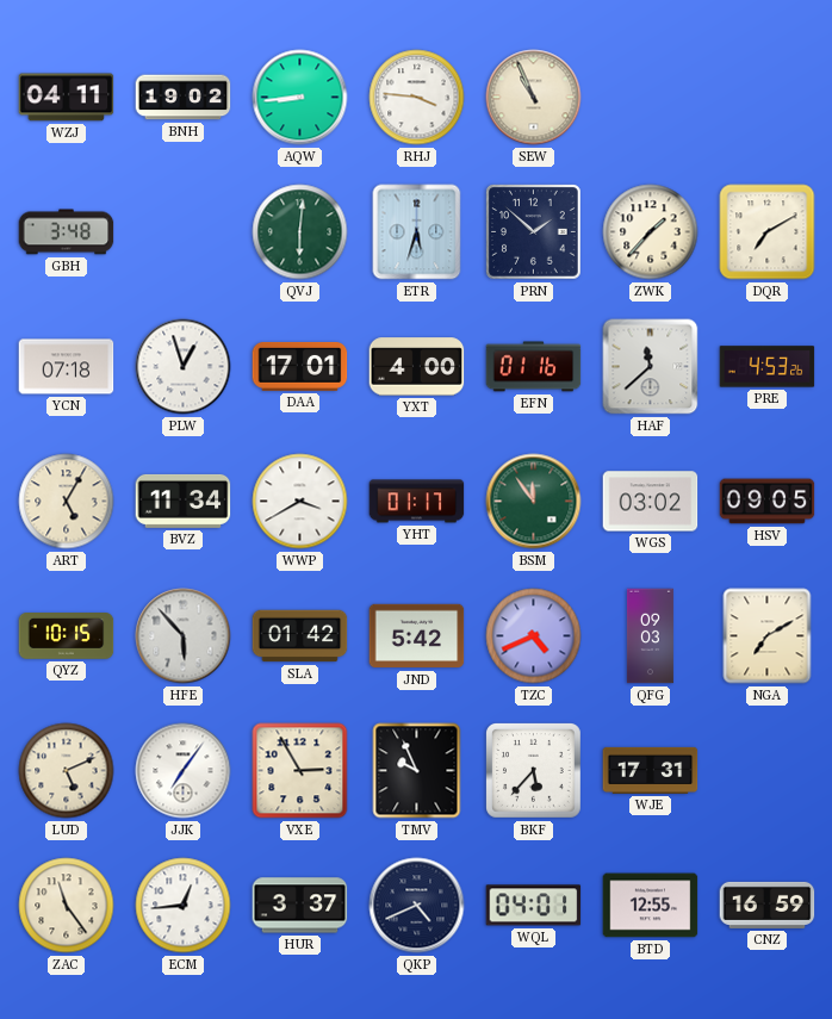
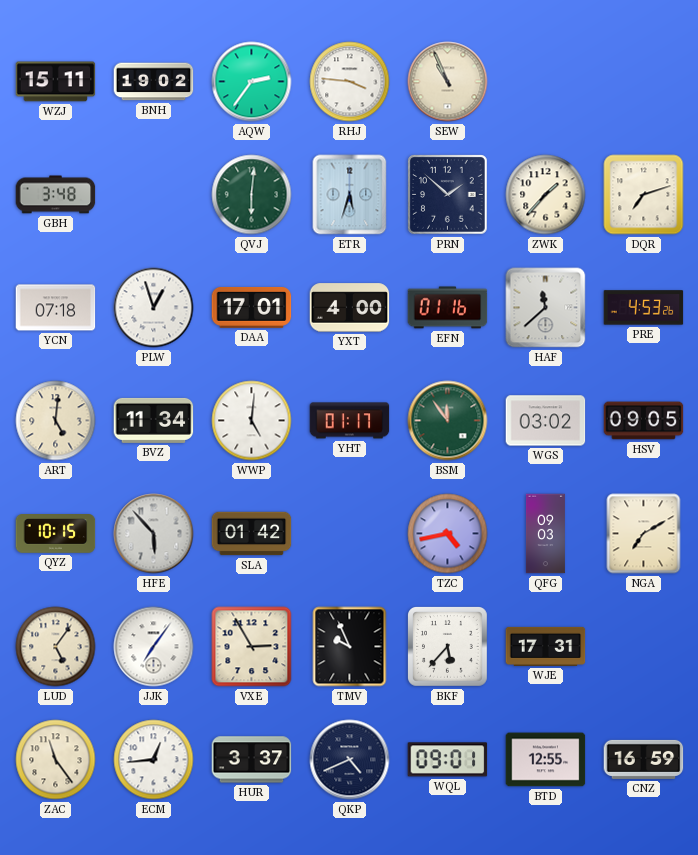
WZJ: 04:11 -> 15:11 (56, 82)
AQW: 8:44 -> 2:36 (252, 82)
DQR: 7:10 -> 7:12 (644, 195)
ART: 5:05 -> 5:01 (56, 421)
WWP: 3:40 -> 5:01 (252, 421)
JND: 5:42 -> none (417, 636)
TZC: 4:41 -> 4:43 (448, 534)
LUD: 5:11 -> 5:06 (56, 647)
WQL: 04:01 -> 09:01 (448, 760)
